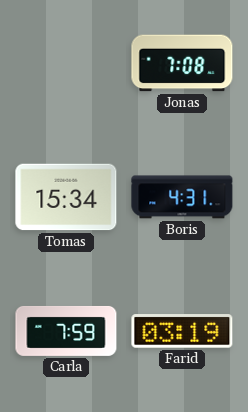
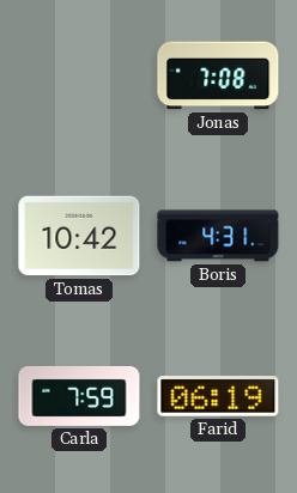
Tomas: 15:34 -> 10:42 (79, 236)
Farid: 03:19 -> 06:19 (218, 396)
